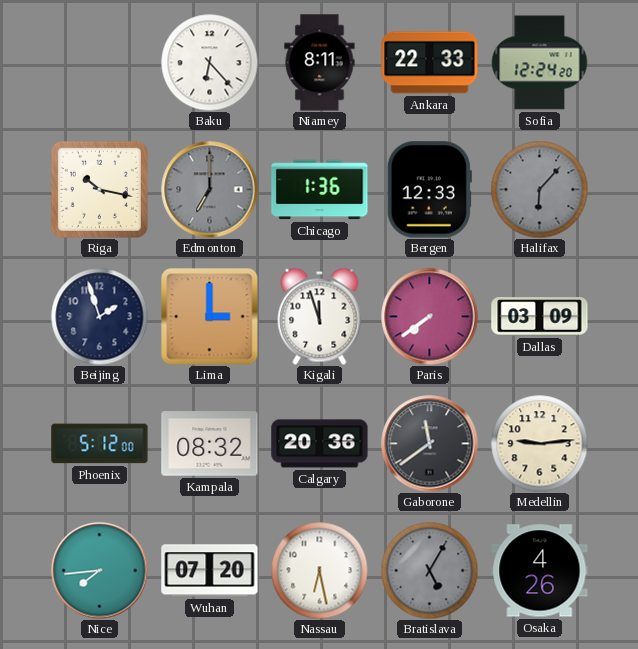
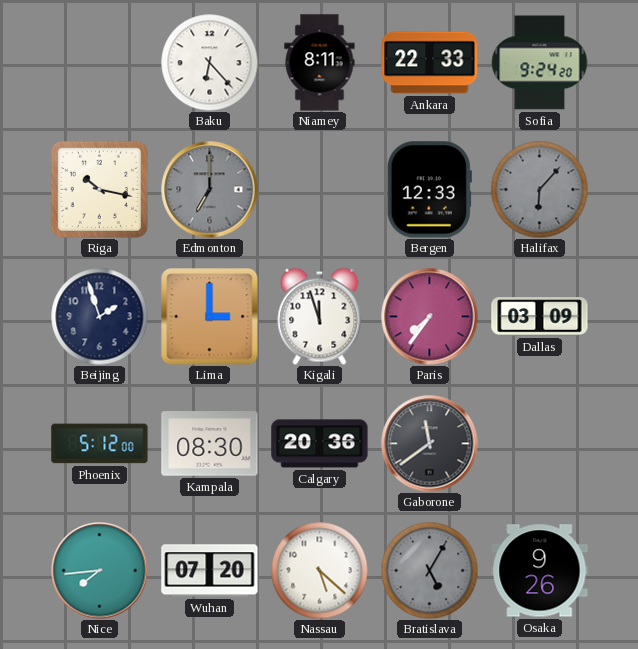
Sofia: 12:24 -> 9:24 (539, 63)
Chicago: 1:36 -> none (320, 190)
Paris: 7:39 -> 7:36 (430, 317)
Kampala: 08:32 -> 08:30 (210, 444)
Medellin: 9:14 -> none (539, 443)
Nassau: 6:28 -> 5:22 (319, 570)
Osaka: 4:26 -> 9:26 (540, 571)
